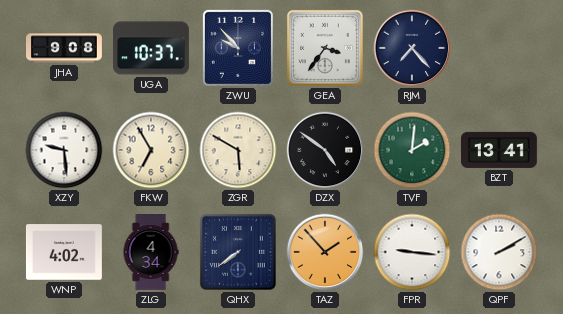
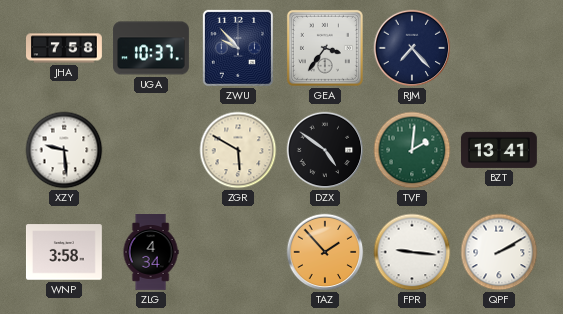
JHA: 9:08 -> 7:58 (65, 48)
FKW: 6:55 -> none (151, 150)
WNP: 4:02 -> 3:58 (64, 252)
QHX: 7:39 -> none (238, 252)
